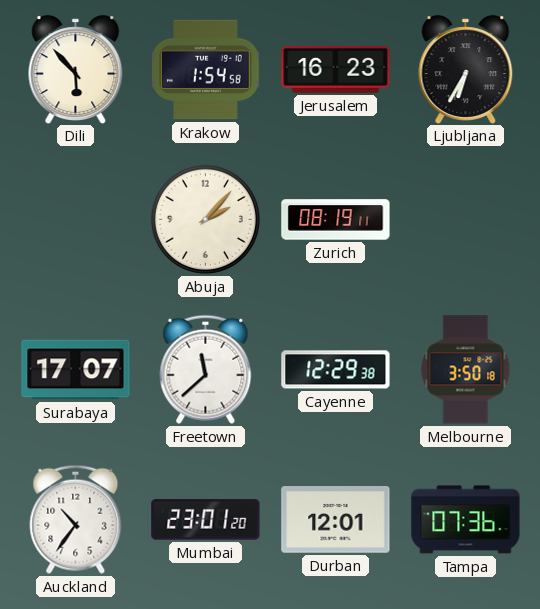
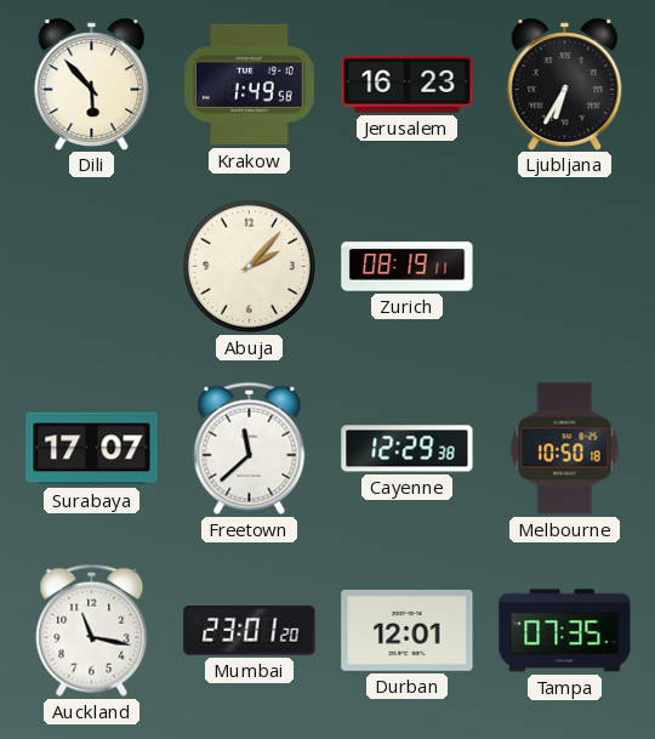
Krakow: 1:54 -> 1:49 (250, 85)
Melbourne: 3:50 -> 10:50 (565, 449)
Auckland: 10:36 -> 11:17 (92, 630)
Tampa: 07:36 -> 07:35 (565, 631)
